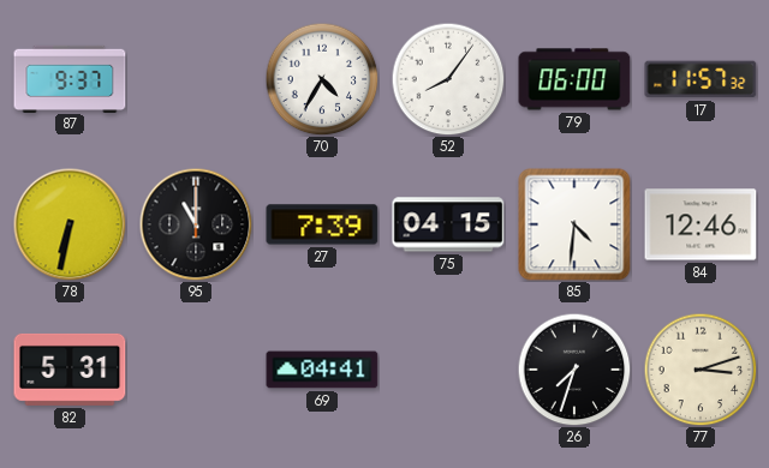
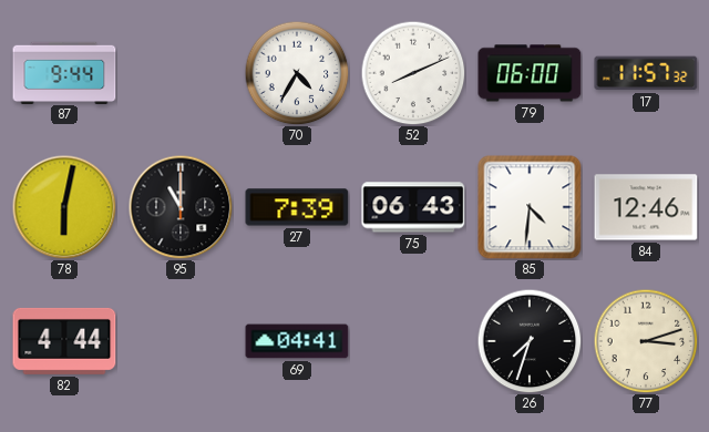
87: 9:37 -> 9:44 (64, 72)
52: 8:06 -> 8:11 (413, 73)
78: 6:32 -> 6:02 (64, 207)
75: 04:15 -> 06:43 (413, 207)
82: 5:31 -> 4:44 (64, 341)
